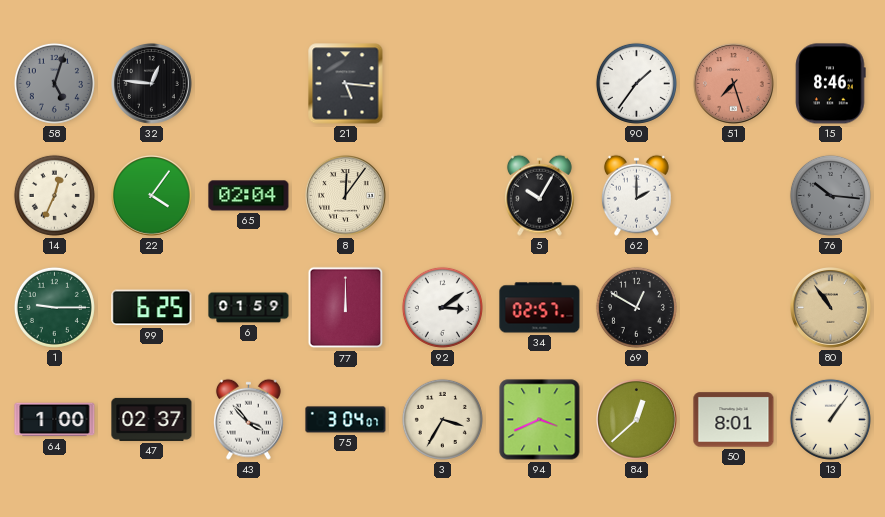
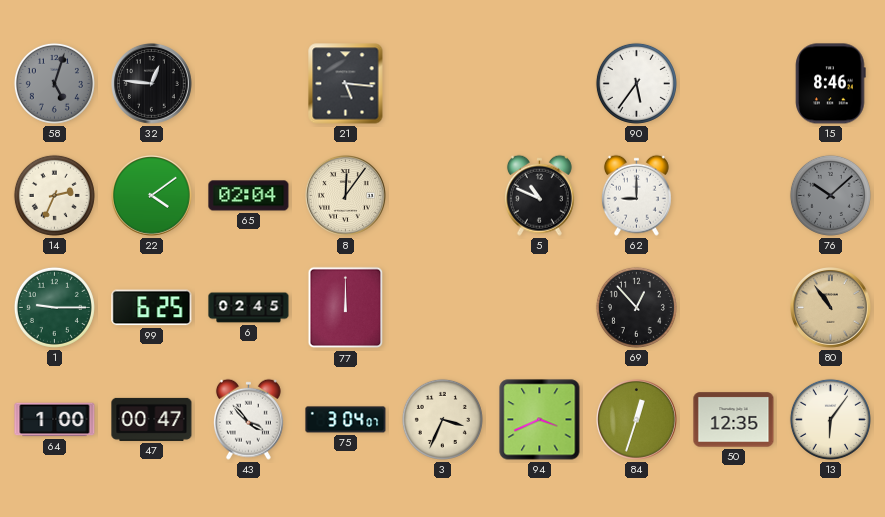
90: 1:36 -> 5:36 (636, 83)
51: 7:27 -> none (734, 84)
14: 12:34 -> 2:34 (54, 195)
22: 4:06 -> 4:09 (152, 196)
5: 10:05 -> 10:49 (539, 195)
62: 2:00 -> 9:00 (636, 195)
76: 10:16 -> 10:08 (830, 195)
6: 01:59 -> 02:45 (249, 308)
92: 3:09 -> none (442, 307)
34: 02:57 -> none (540, 308)
69: 12:50 -> 12:53 (636, 307)
47: 02:37 -> 00:47 (152, 419)
3: 3:35 -> 3:34 (442, 419)
84: 12:38 -> 12:33 (637, 420)
50: 8:01 -> 12:35 (734, 420)
13: 1:06 -> 6:06 (830, 419)
